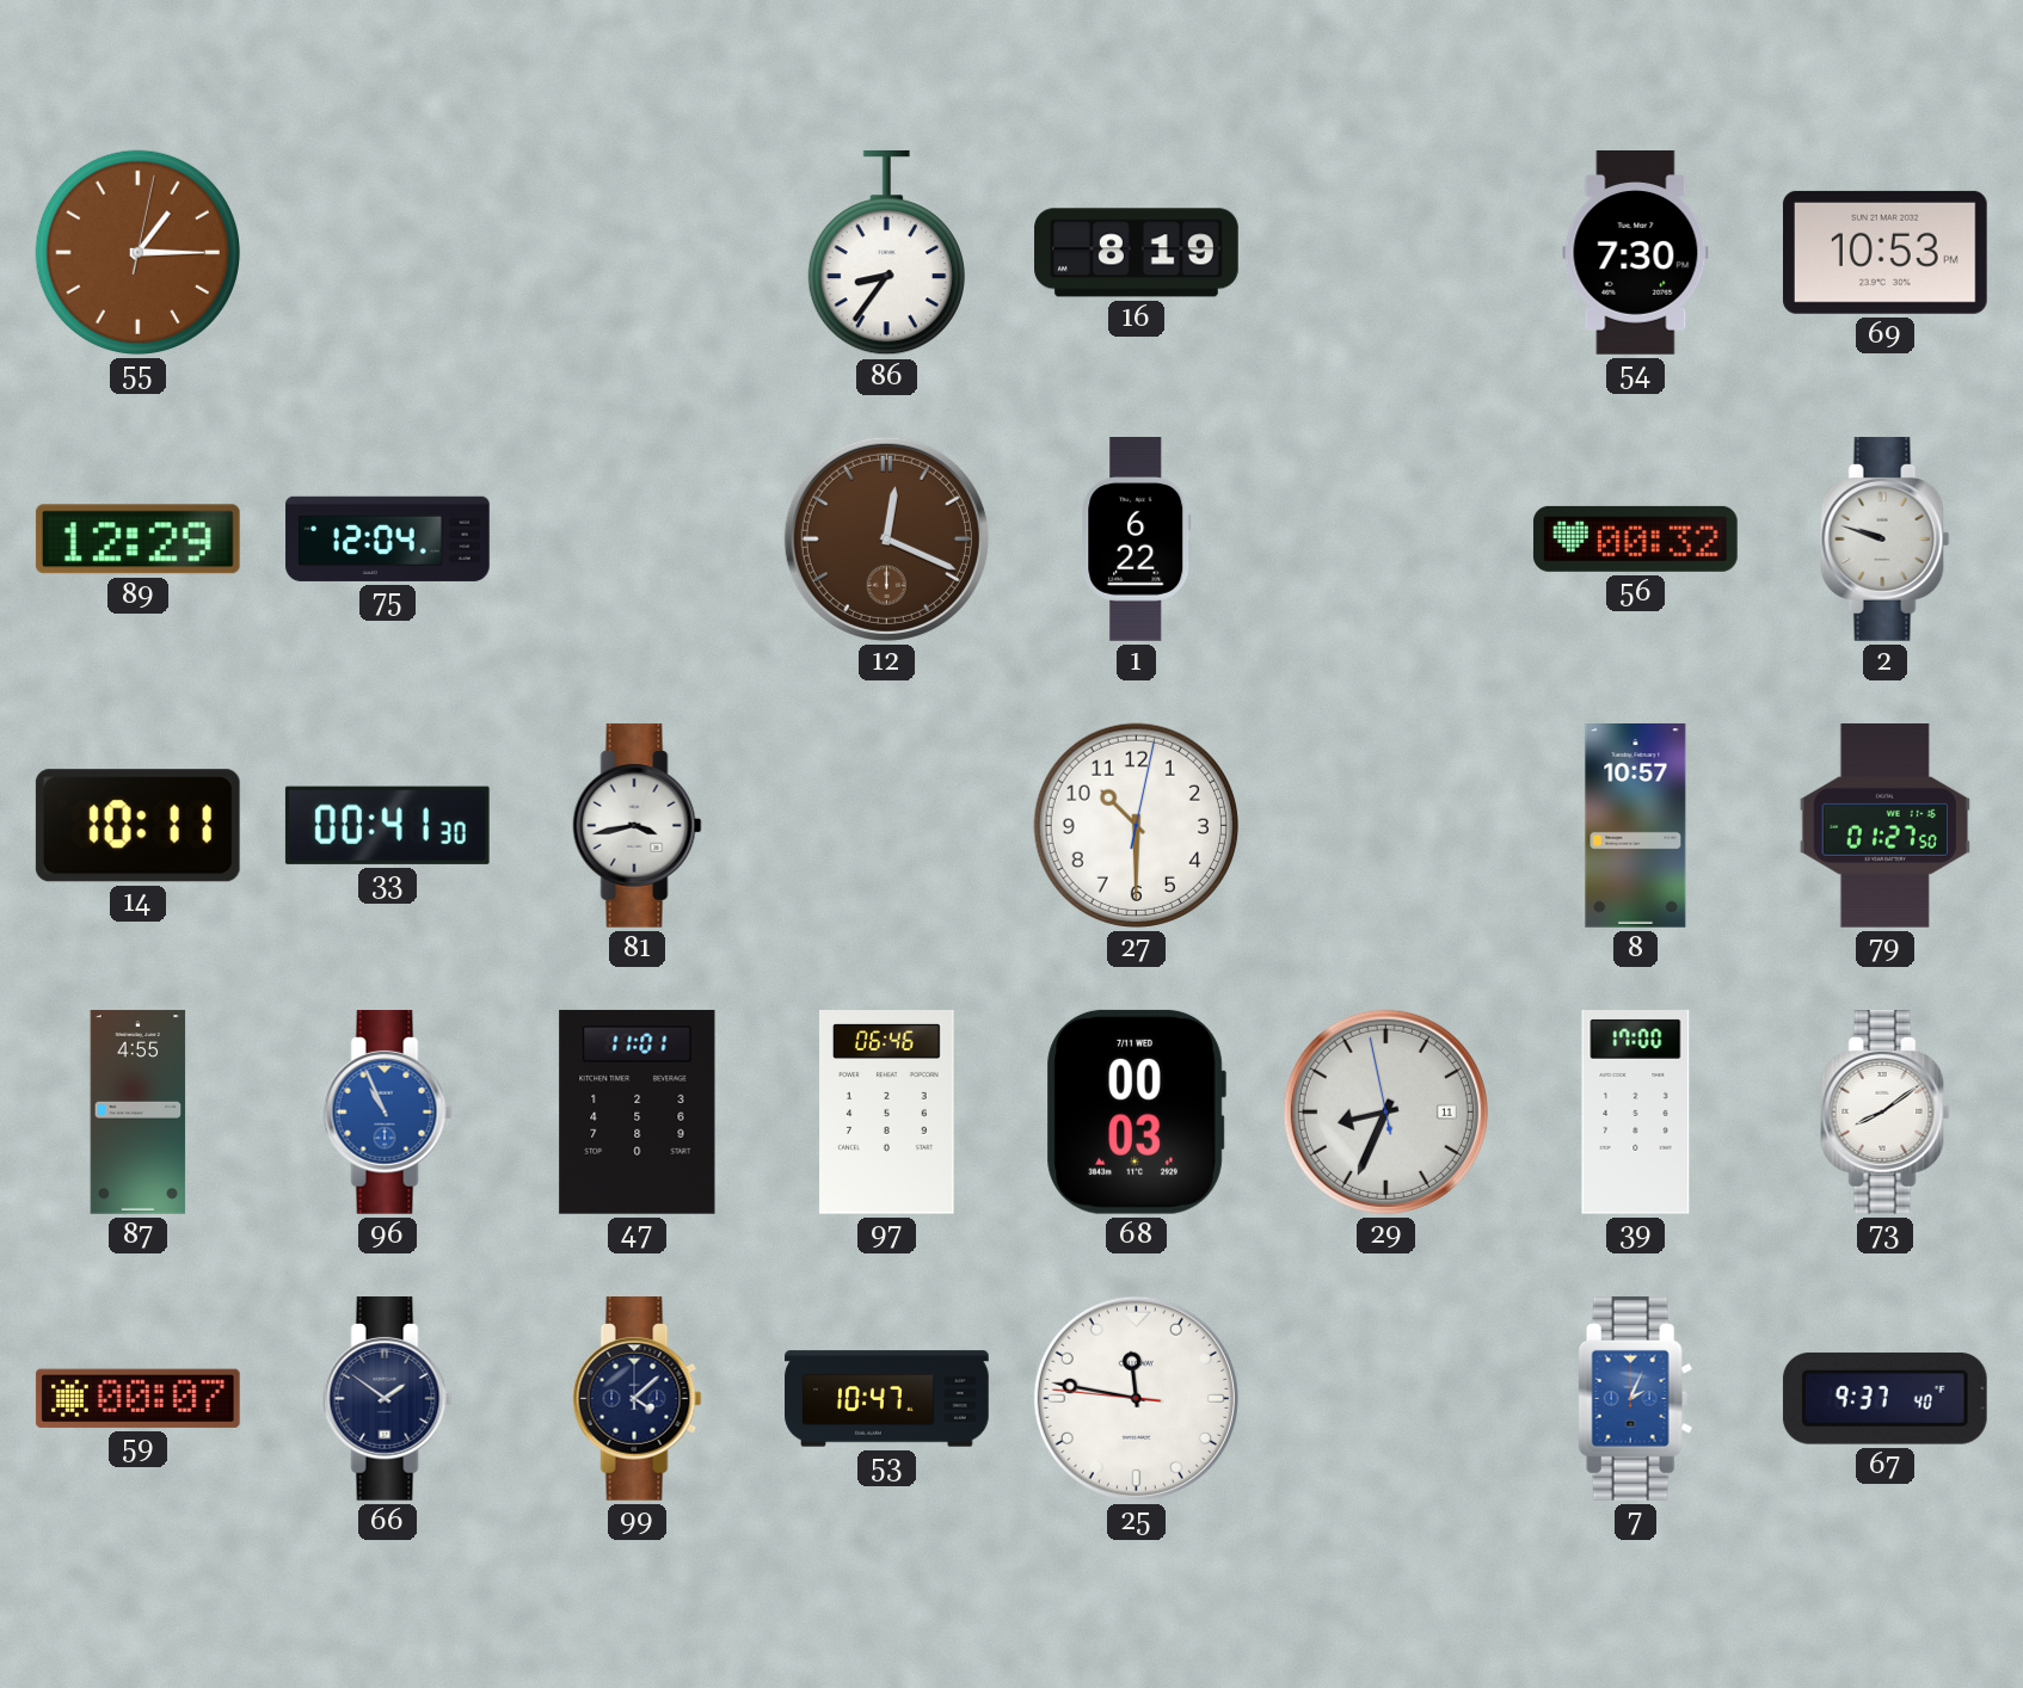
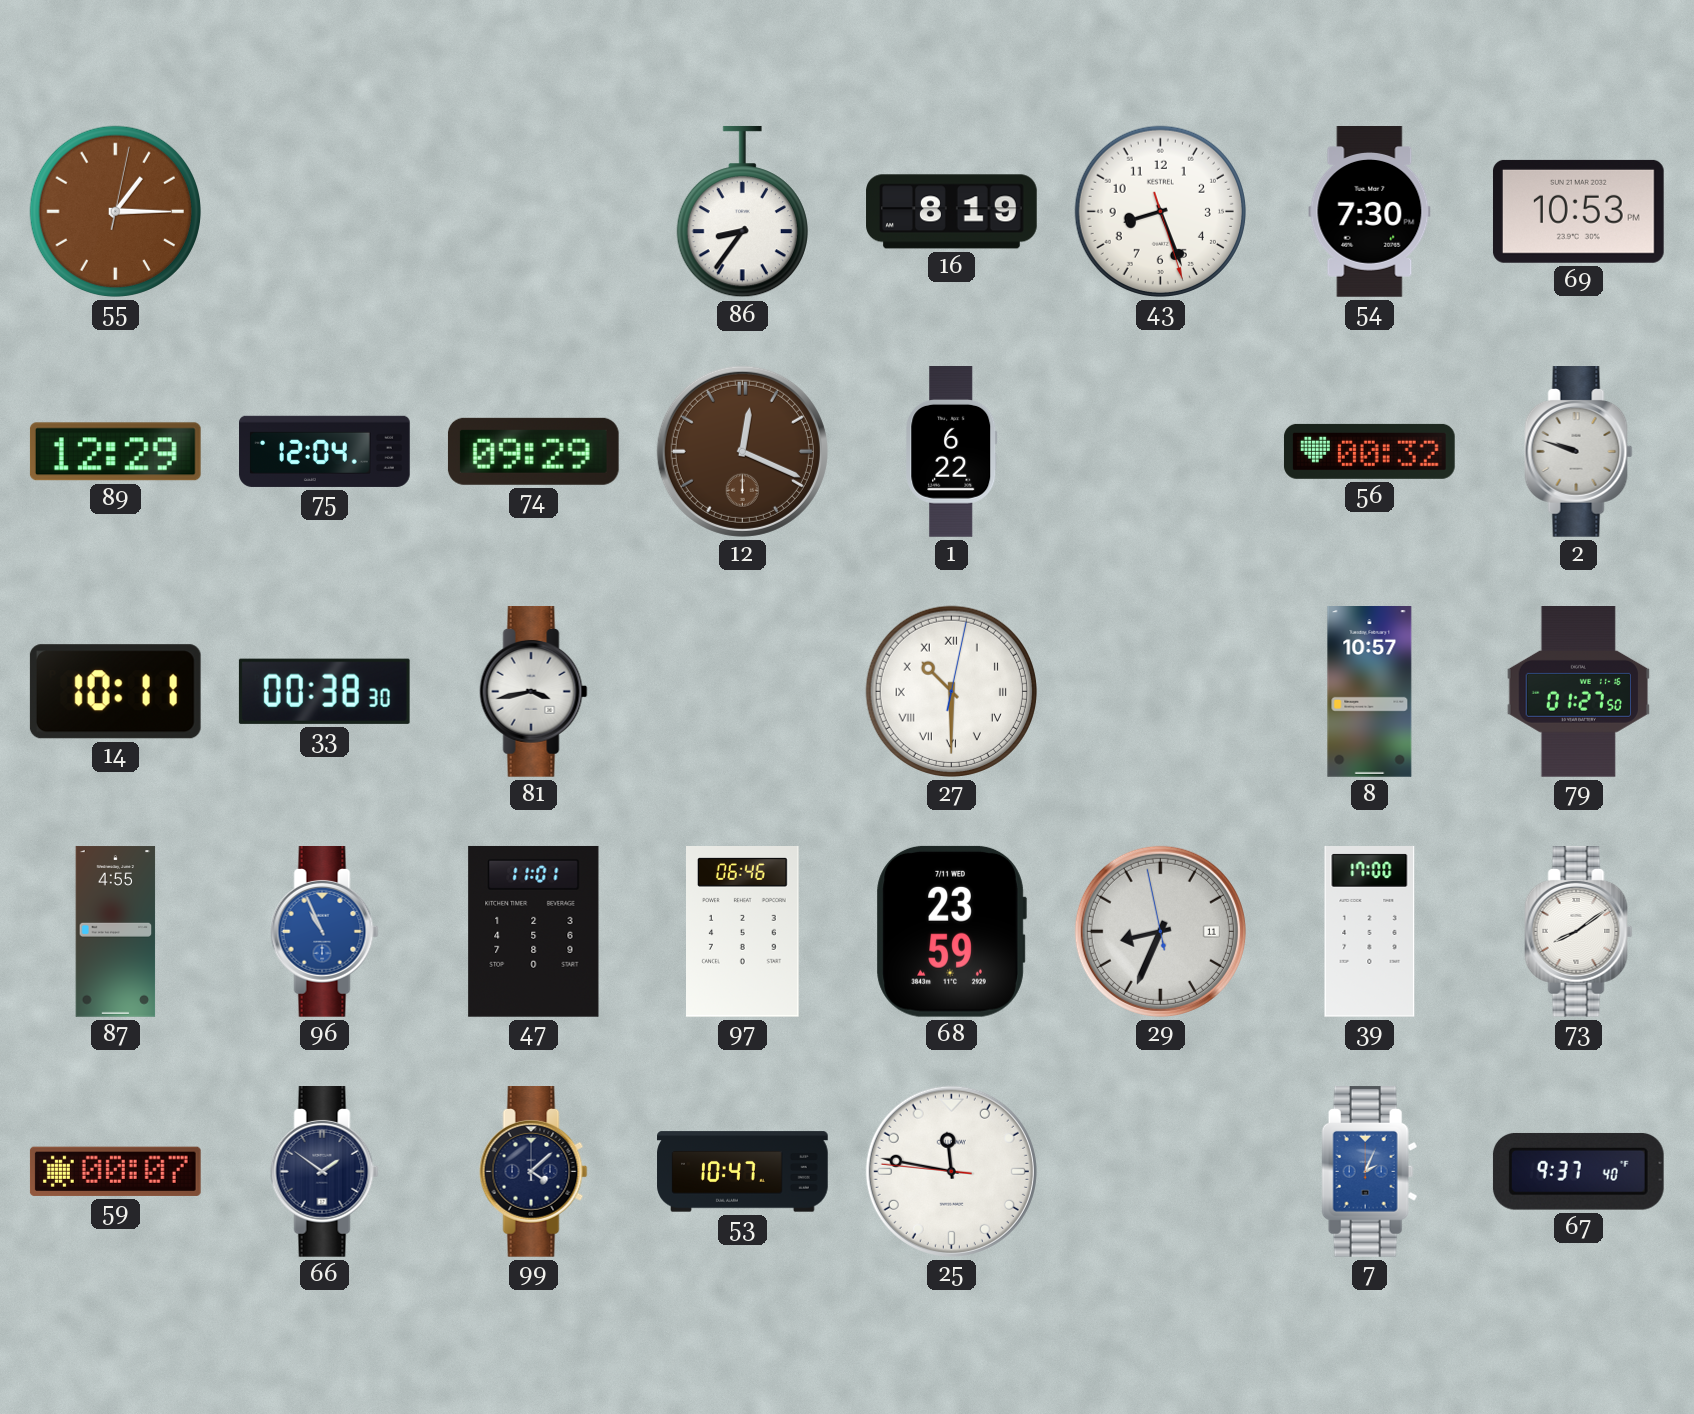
43: none -> 8:26 (1160, 211)
74: none -> 09:29 (533, 451)
33: 00:41 -> 00:38 (324, 691)
27 numerals: Arabic -> Roman (951, 691)
68: 00:03 -> 23:59 (951, 931)
